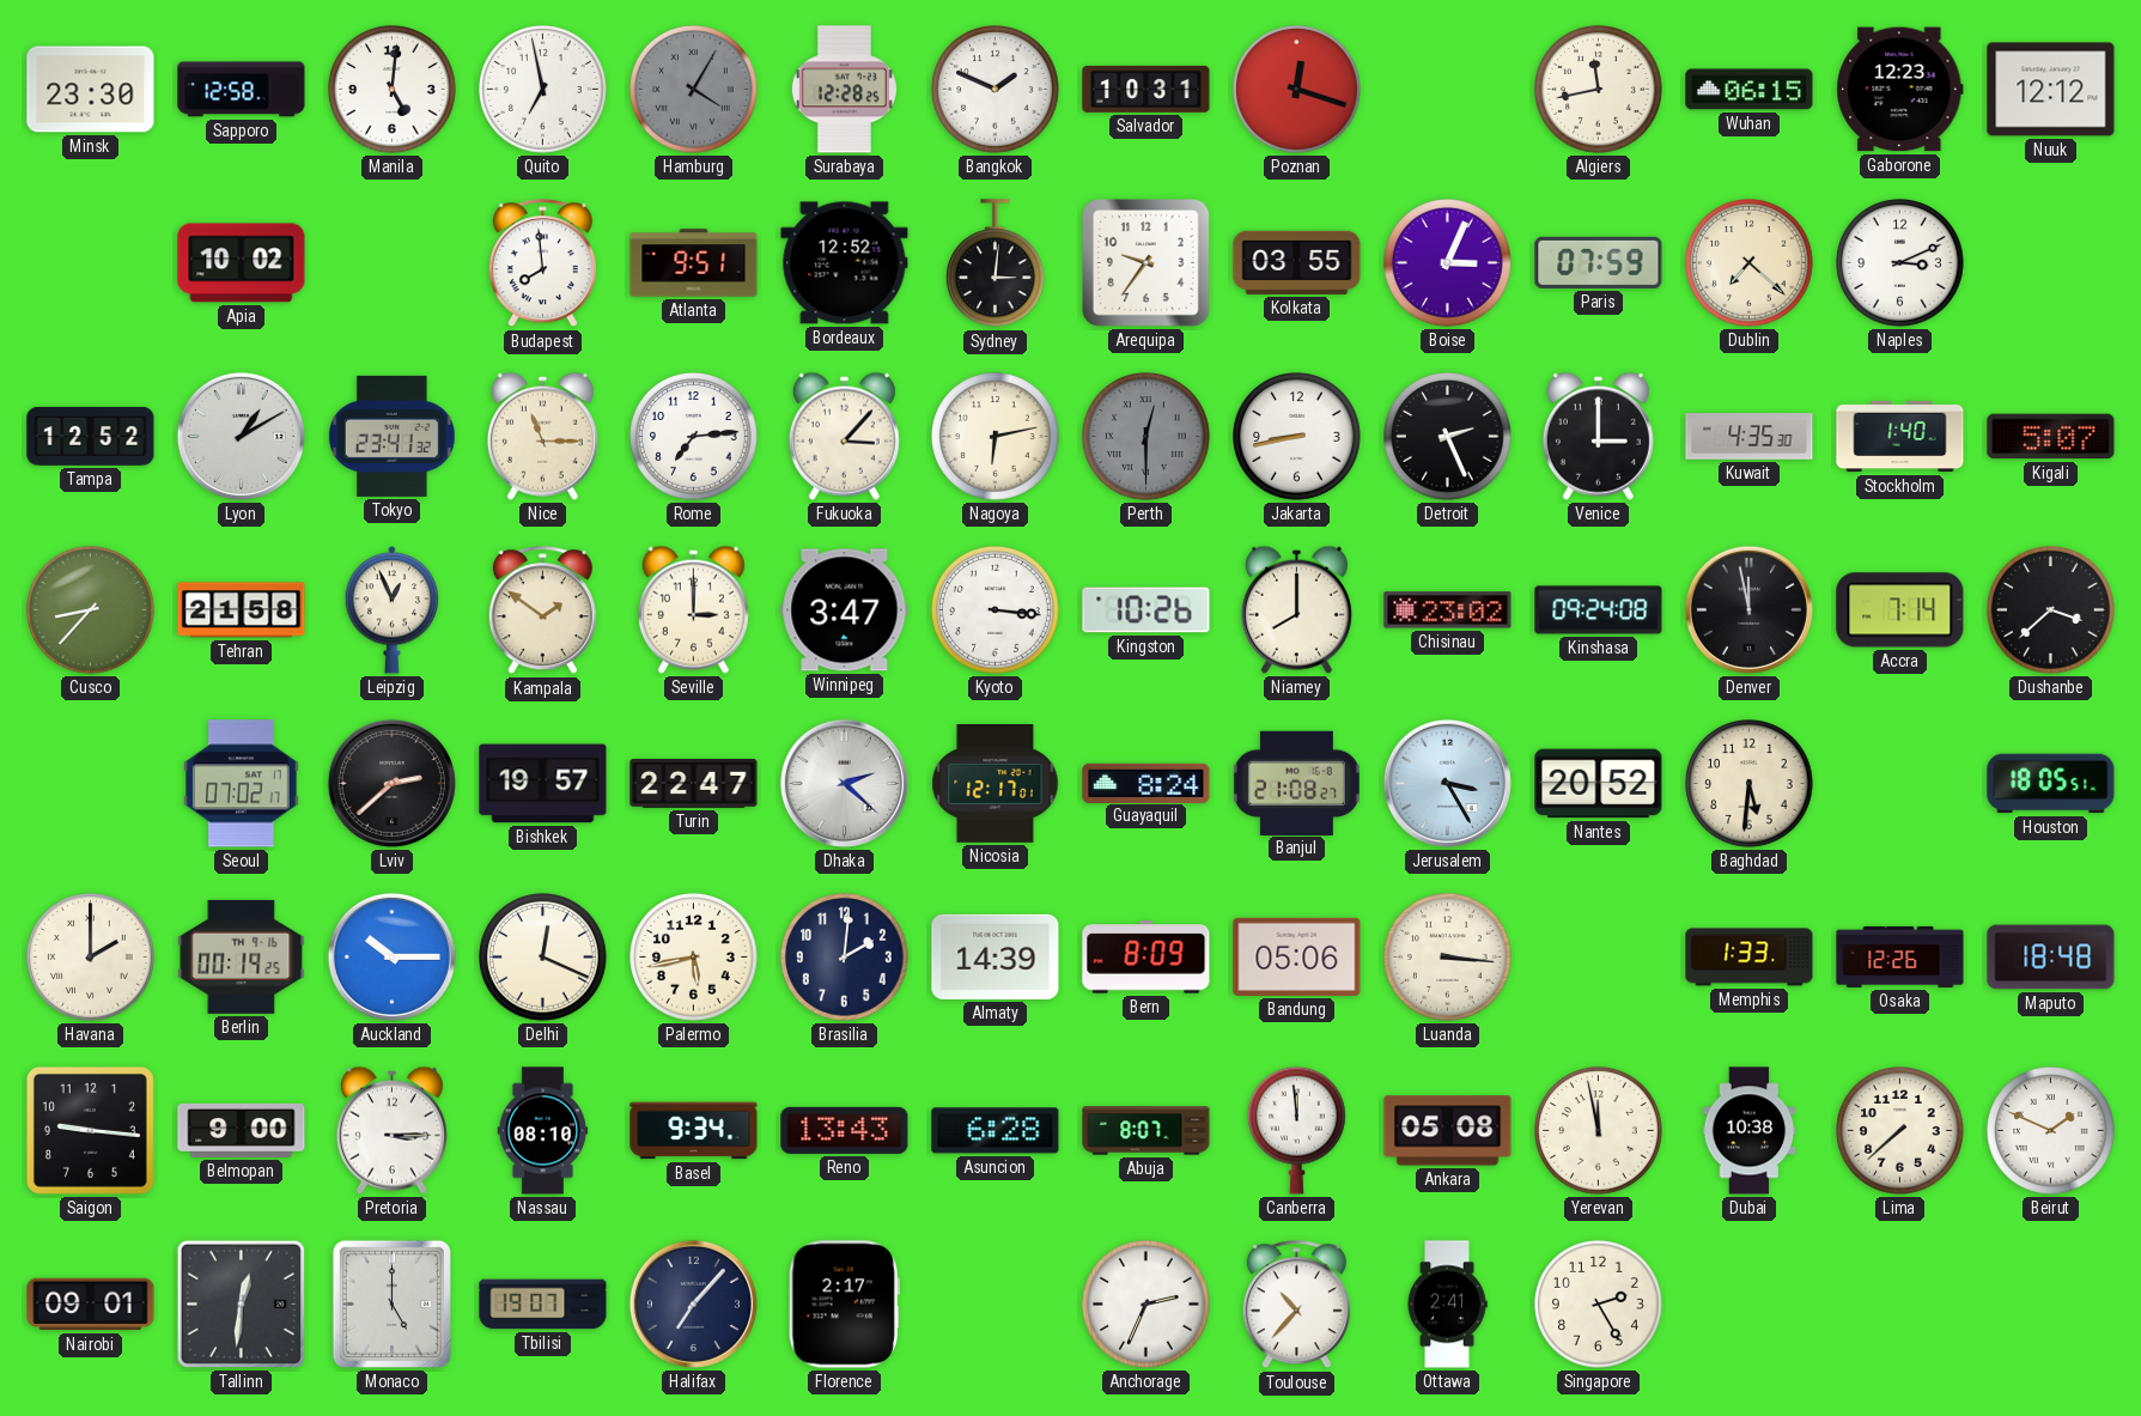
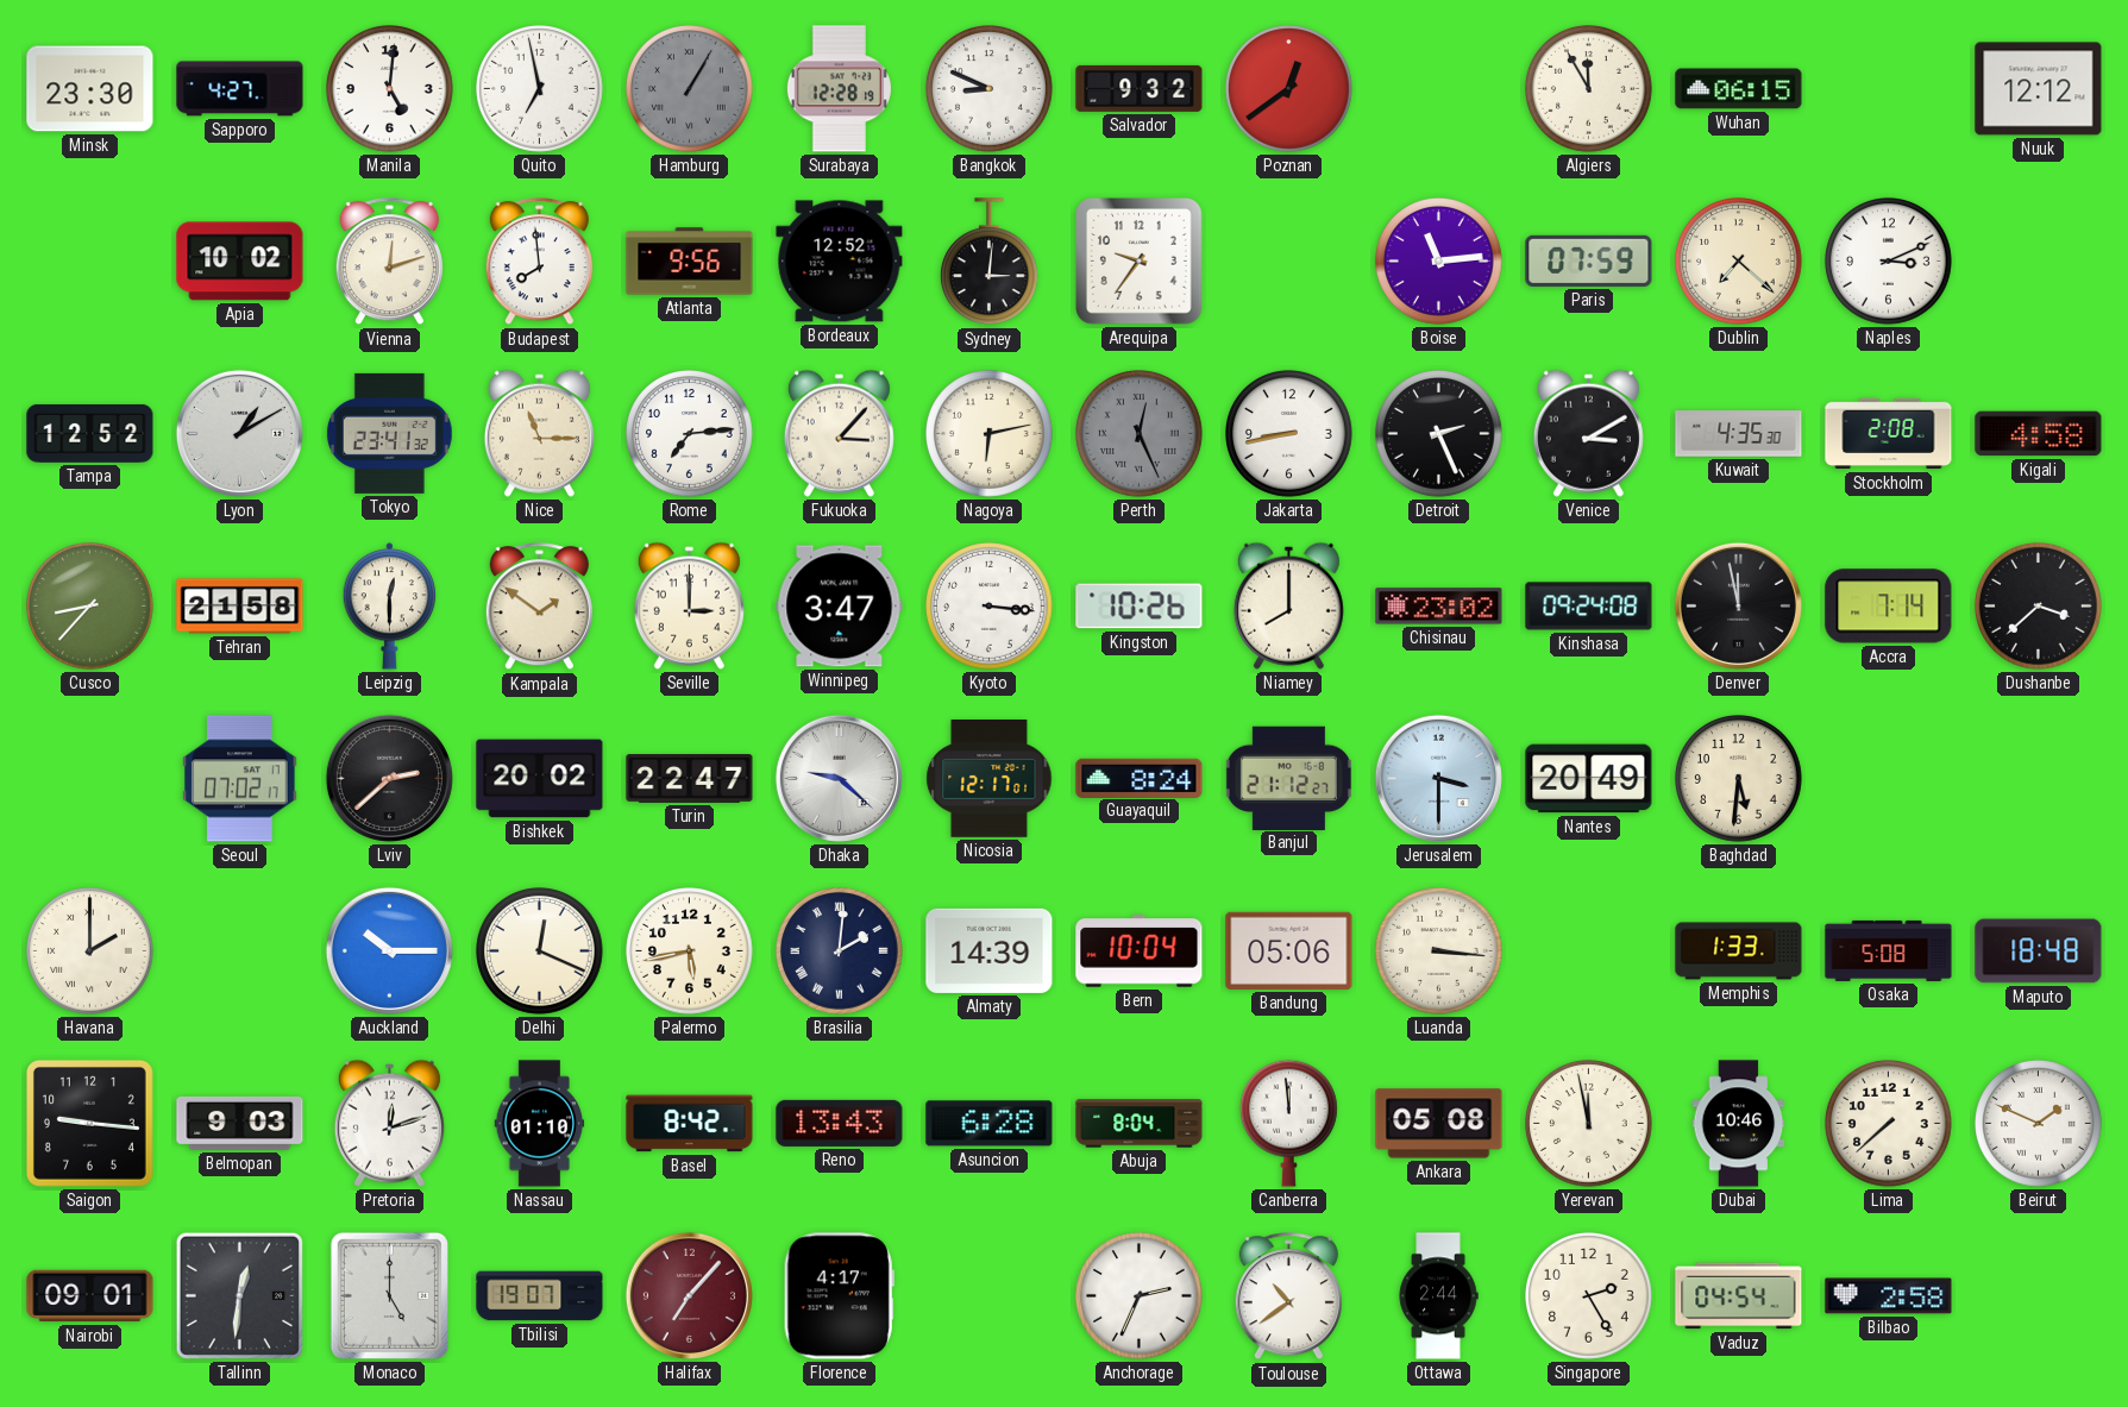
Sapporo: 12:58 -> 4:27 (240, 89)
Hamburg: 4:05 -> 1:05 (690, 89)
Surabaya: 12:28:25 -> 12:28:19 (839, 89)
Bangkok: 1:49 -> 8:49 (990, 89)
Salvador: 10:31 -> 9:32 (1140, 88)
Poznan: 12:18 -> 12:39 (1289, 89)
Algiers: 11:43 -> 11:55 (1589, 89)
Gaborone: 12:23 -> none (1900, 90)
Vienna: none -> 12:12 (389, 262)
Atlanta: 9:51 -> 9:56 (690, 262)
Kolkata: 03:55 -> none (1297, 262)
Boise: 3:04 -> 11:14 (1439, 262)
Perth: 12:30 -> 12:26 (1140, 434)
Venice: 3:00 -> 3:10 (1588, 433)
Stockholm: 1:40 -> 2:08 (1889, 434)
Kigali: 5:07 -> 4:58 (2039, 434)
Leipzig: 12:56 -> 12:30 (390, 607)
Bishkek: 19:57 -> 20:02 (540, 779)
Dhaka: 2:22 -> 9:22 (839, 778)
Banjul: 21:08 -> 21:12 (1288, 778)
Jerusalem: 3:25 -> 3:30 (1438, 778)
Nantes: 20:52 -> 20:49 (1589, 779)
Houston: 18:05 -> none (2051, 784)
Berlin: 00:19 -> none (242, 956)
Brasilia numerals: Arabic -> Roman (840, 951)
Bern: 8:09 -> 10:04 (1140, 951)
Osaka: 12:26 -> 5:08 (1889, 950)
Belmopan: 9:00 -> 9:03 (240, 1123)
Pretoria: 3:15 -> 12:12 (389, 1123)
Nassau: 08:10 -> 01:10 (540, 1124)
Basel: 9:34 -> 8:42 (690, 1124)
Abuja: 8:07 -> 8:04 (1140, 1124)
Dubai: 10:38 -> 10:46 (1739, 1124)
Halifax dial: navy -> burgundy (689, 1295)
Florence: 2:17 -> 4:17 (839, 1296)
Toulouse: 10:37 -> 10:39 (1288, 1296)
Ottawa: 2:41 -> 2:44 (1438, 1296)
Vaduz: none -> 04:54 (1739, 1296)
Bilbao: none -> 2:58 (1889, 1296)
